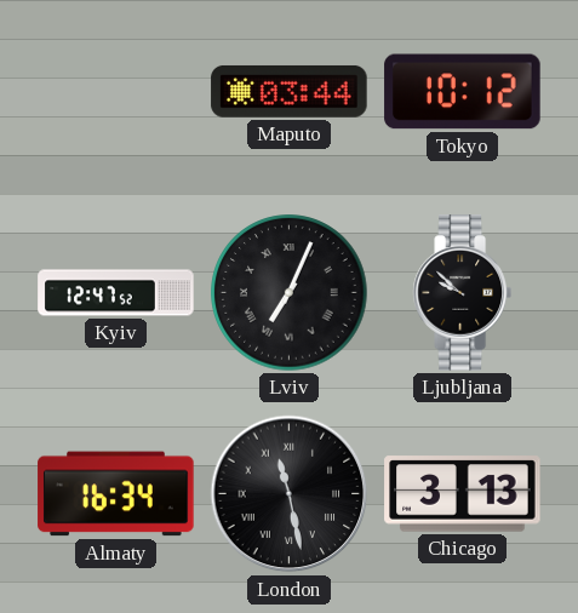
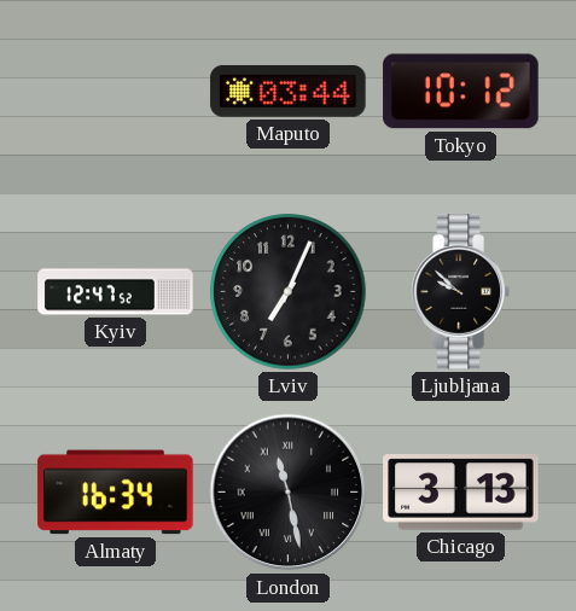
Lviv numerals: Roman -> Arabic (289, 292)
